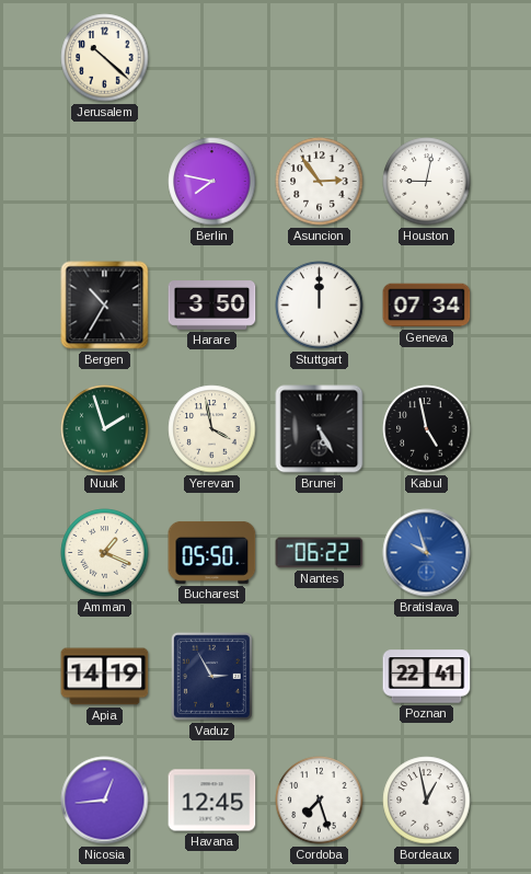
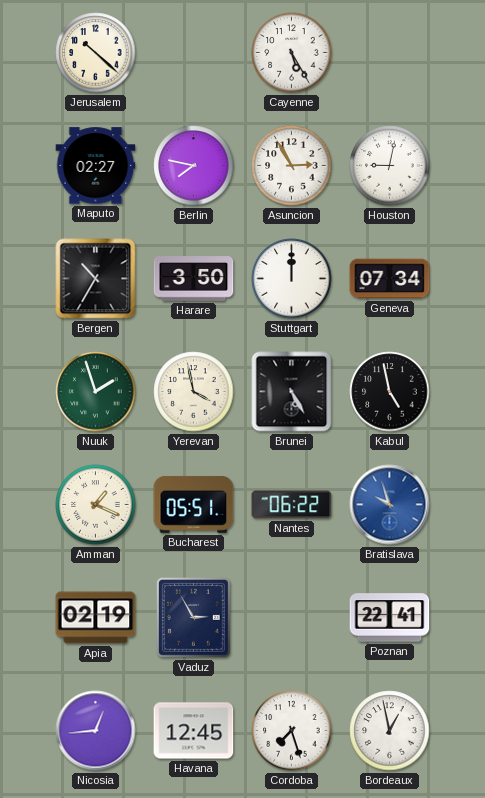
Cayenne: none -> 5:25 (292, 53)
Maputo: none -> 02:27 (96, 166)
Asuncion: 2:54 -> 2:55 (292, 166)
Bucharest: 05:50 -> 05:51 (194, 504)
Apia: 14:19 -> 02:19 (96, 618)
